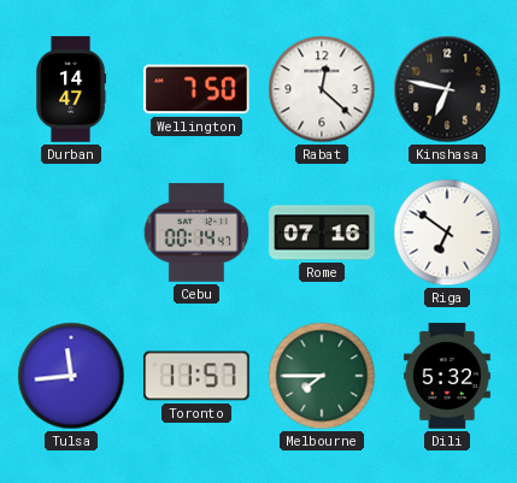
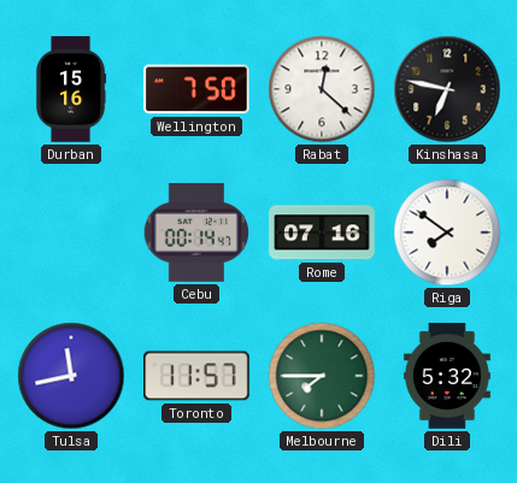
Durban: 14:47 -> 15:16 (71, 89)
Riga: 6:51 -> 7:51 (447, 232)
Tulsa: 11:44 -> 11:43 (71, 376)
